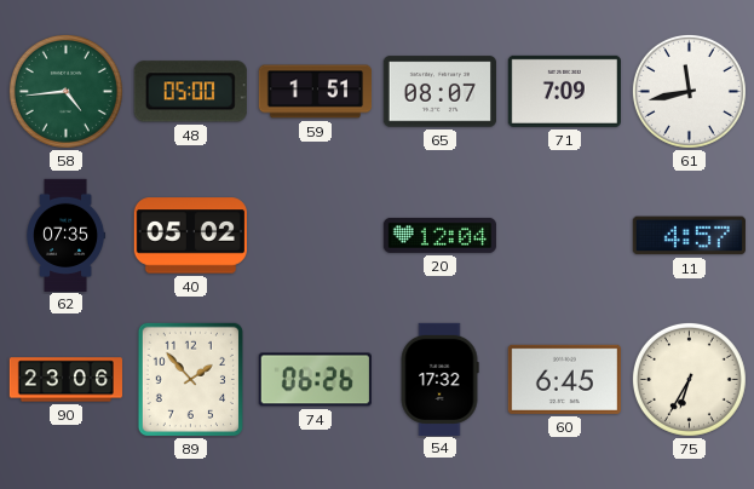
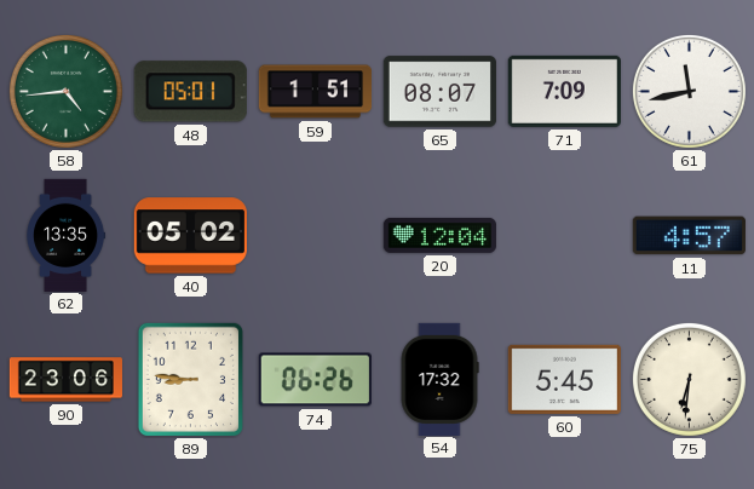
48: 05:00 -> 05:01 (190, 92)
62: 07:35 -> 13:35 (67, 235)
89: 1:53 -> 8:46 (190, 379)
60: 6:45 -> 5:45 (564, 379)
75: 6:35 -> 6:31 (689, 379)
